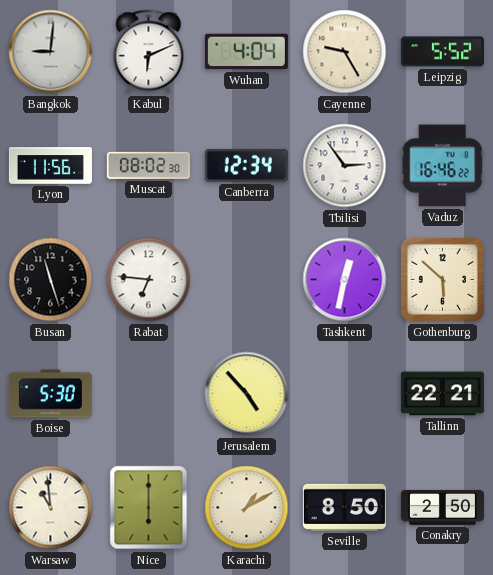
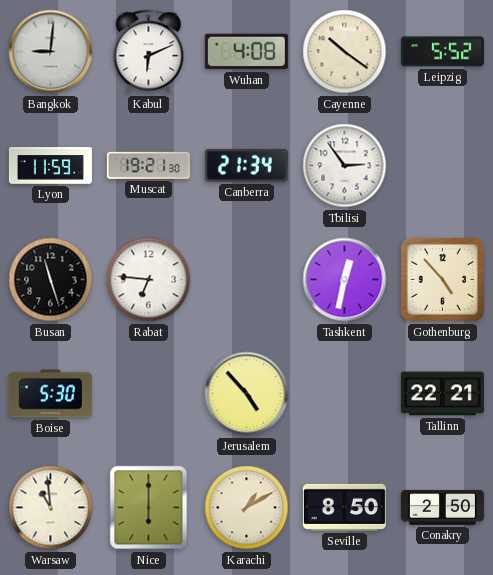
Wuhan: 4:04 -> 4:08 (246, 52)
Cayenne: 9:25 -> 10:21 (345, 52)
Lyon: 11:56 -> 11:59 (50, 166)
Muscat: 08:02 -> 19:21 (148, 165)
Canberra: 12:34 -> 21:34 (246, 165)
Vaduz: 16:46 -> none (442, 166)
Gothenburg: 5:52 -> 4:53 (442, 279)
